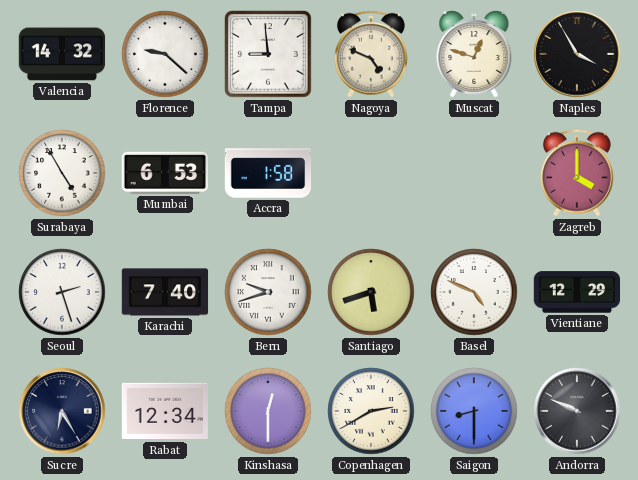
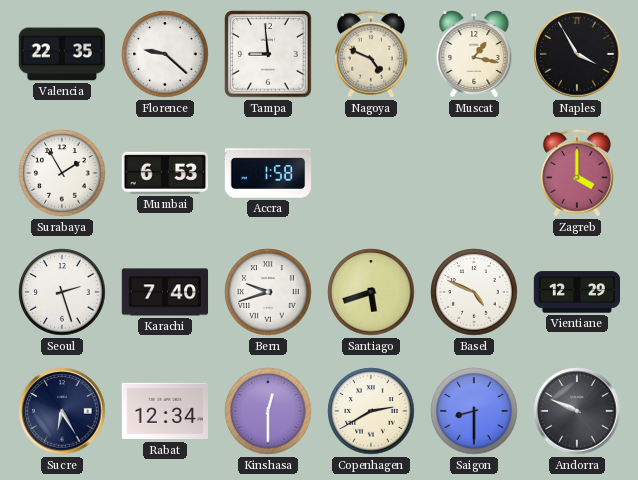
Valencia: 14:32 -> 22:35 (62, 54)
Muscat: 12:48 -> 1:17 (474, 55)
Surabaya: 4:55 -> 1:55 (62, 173)
